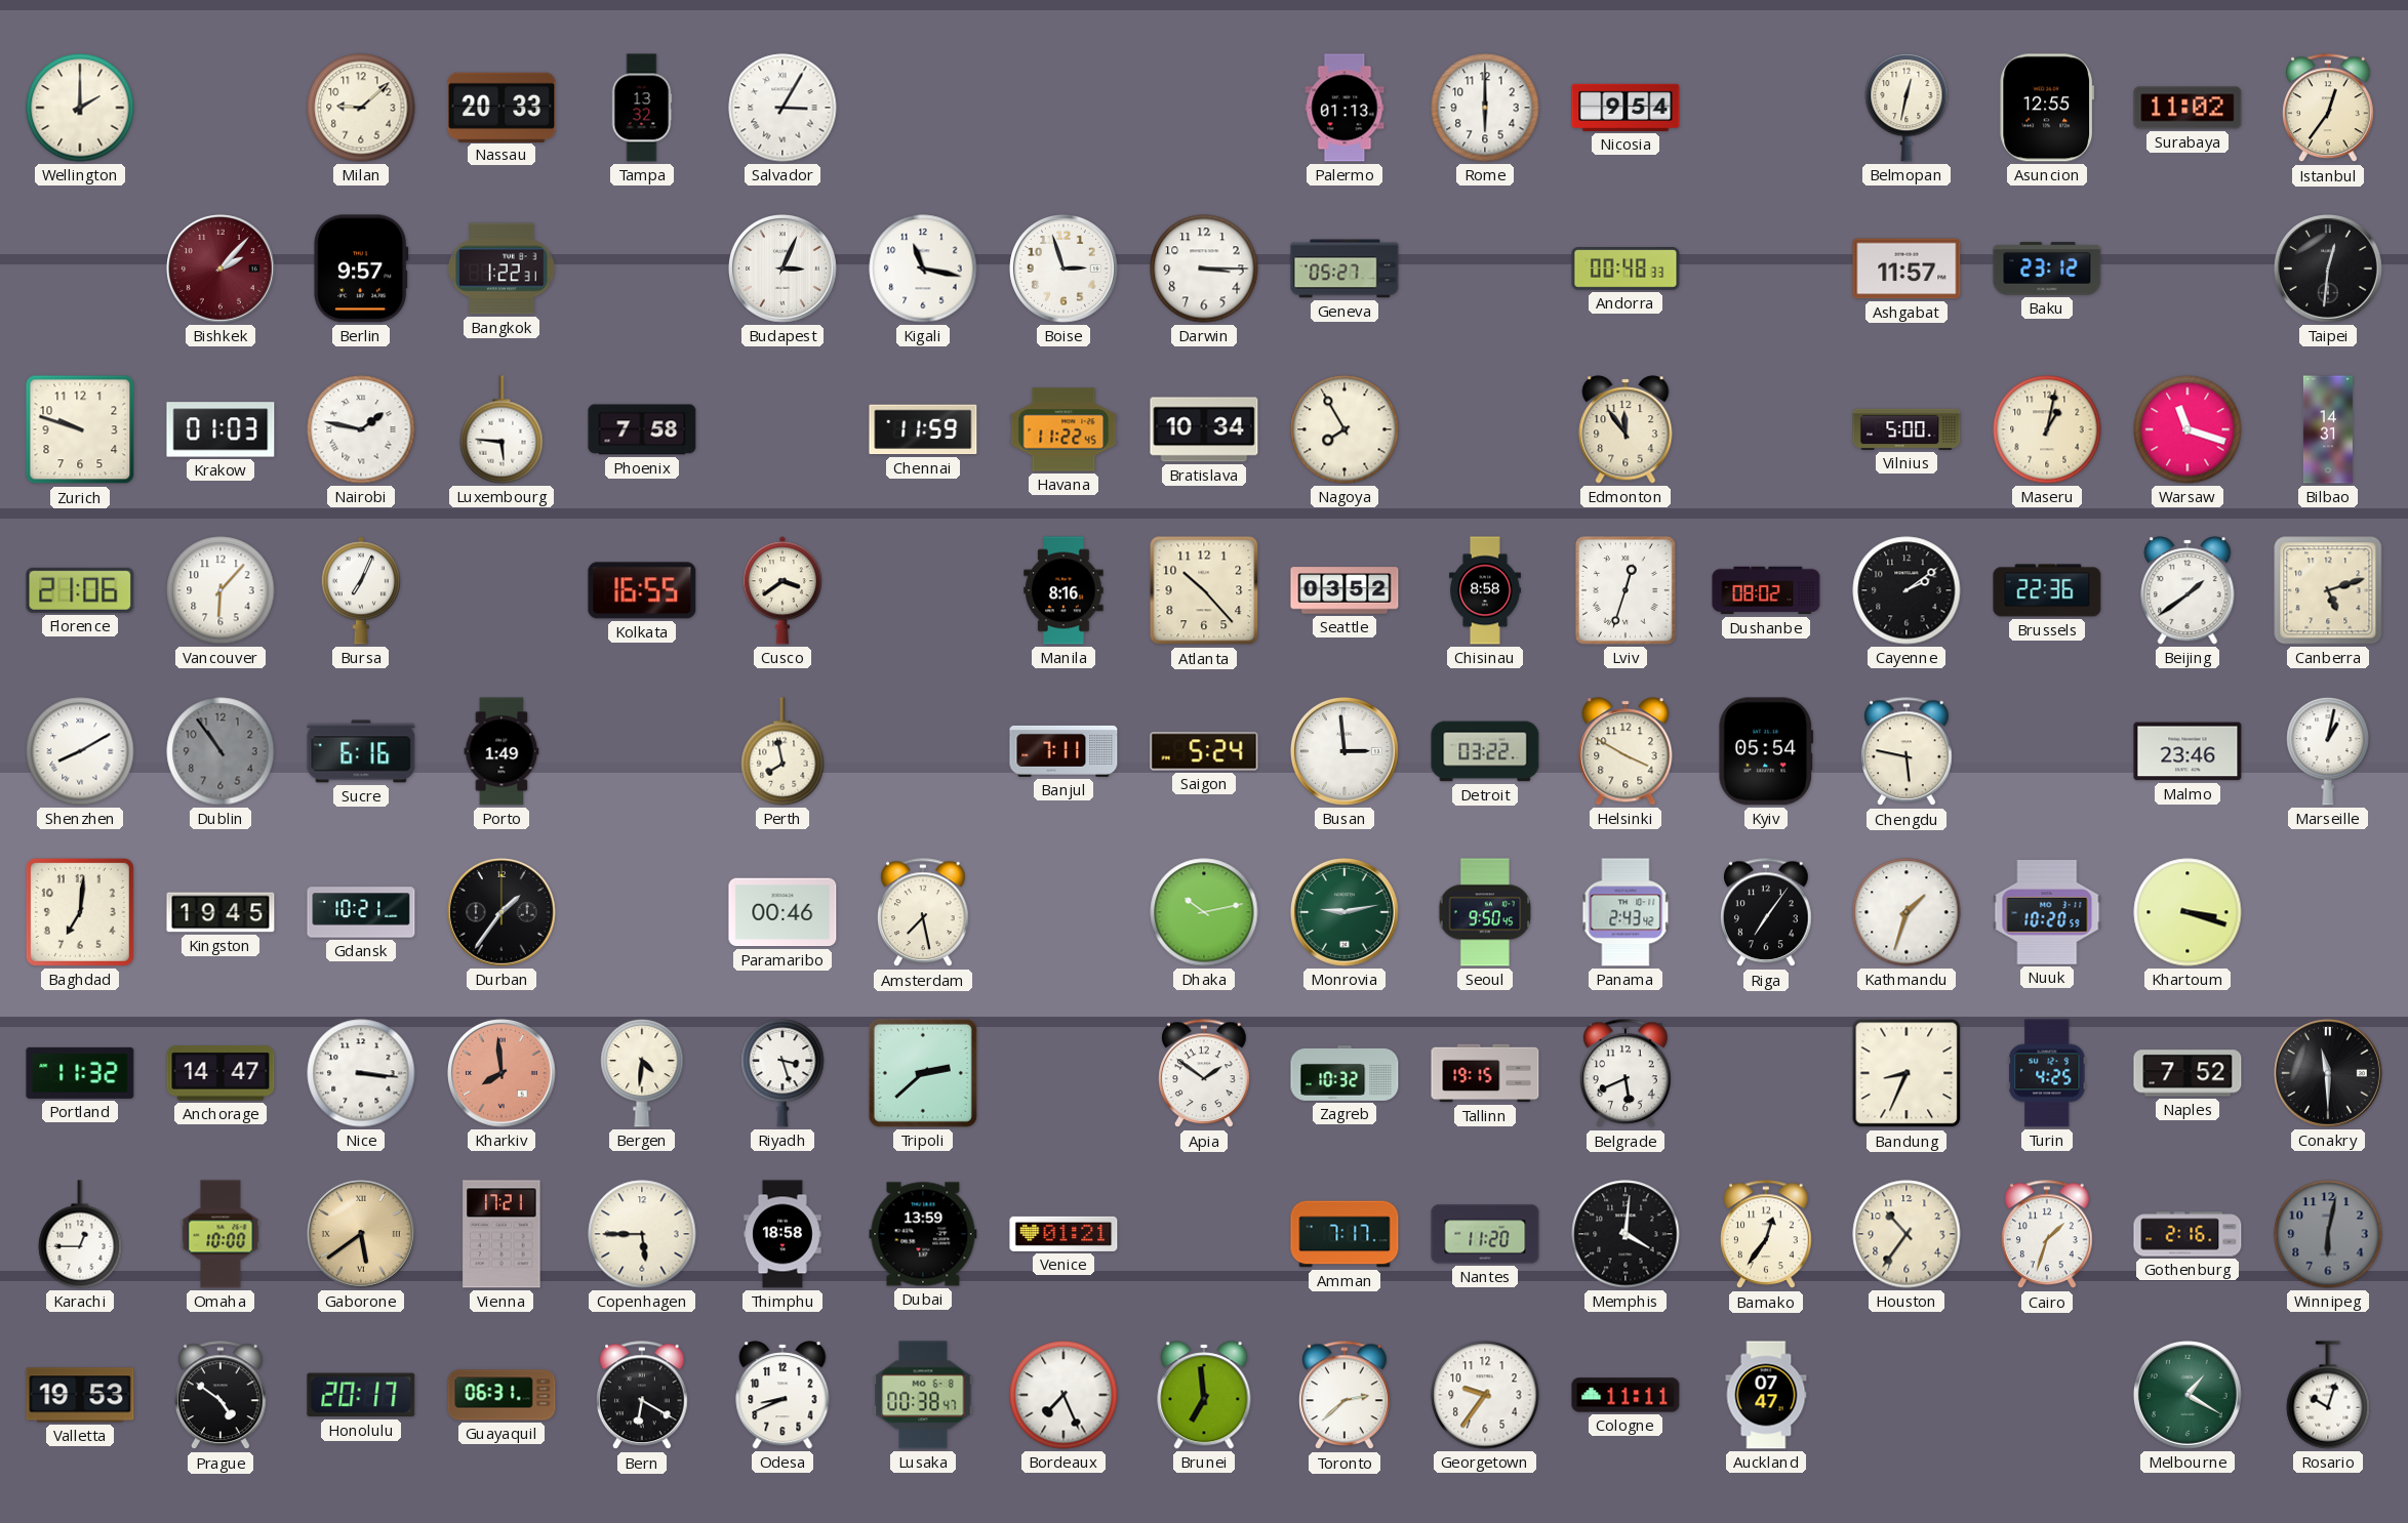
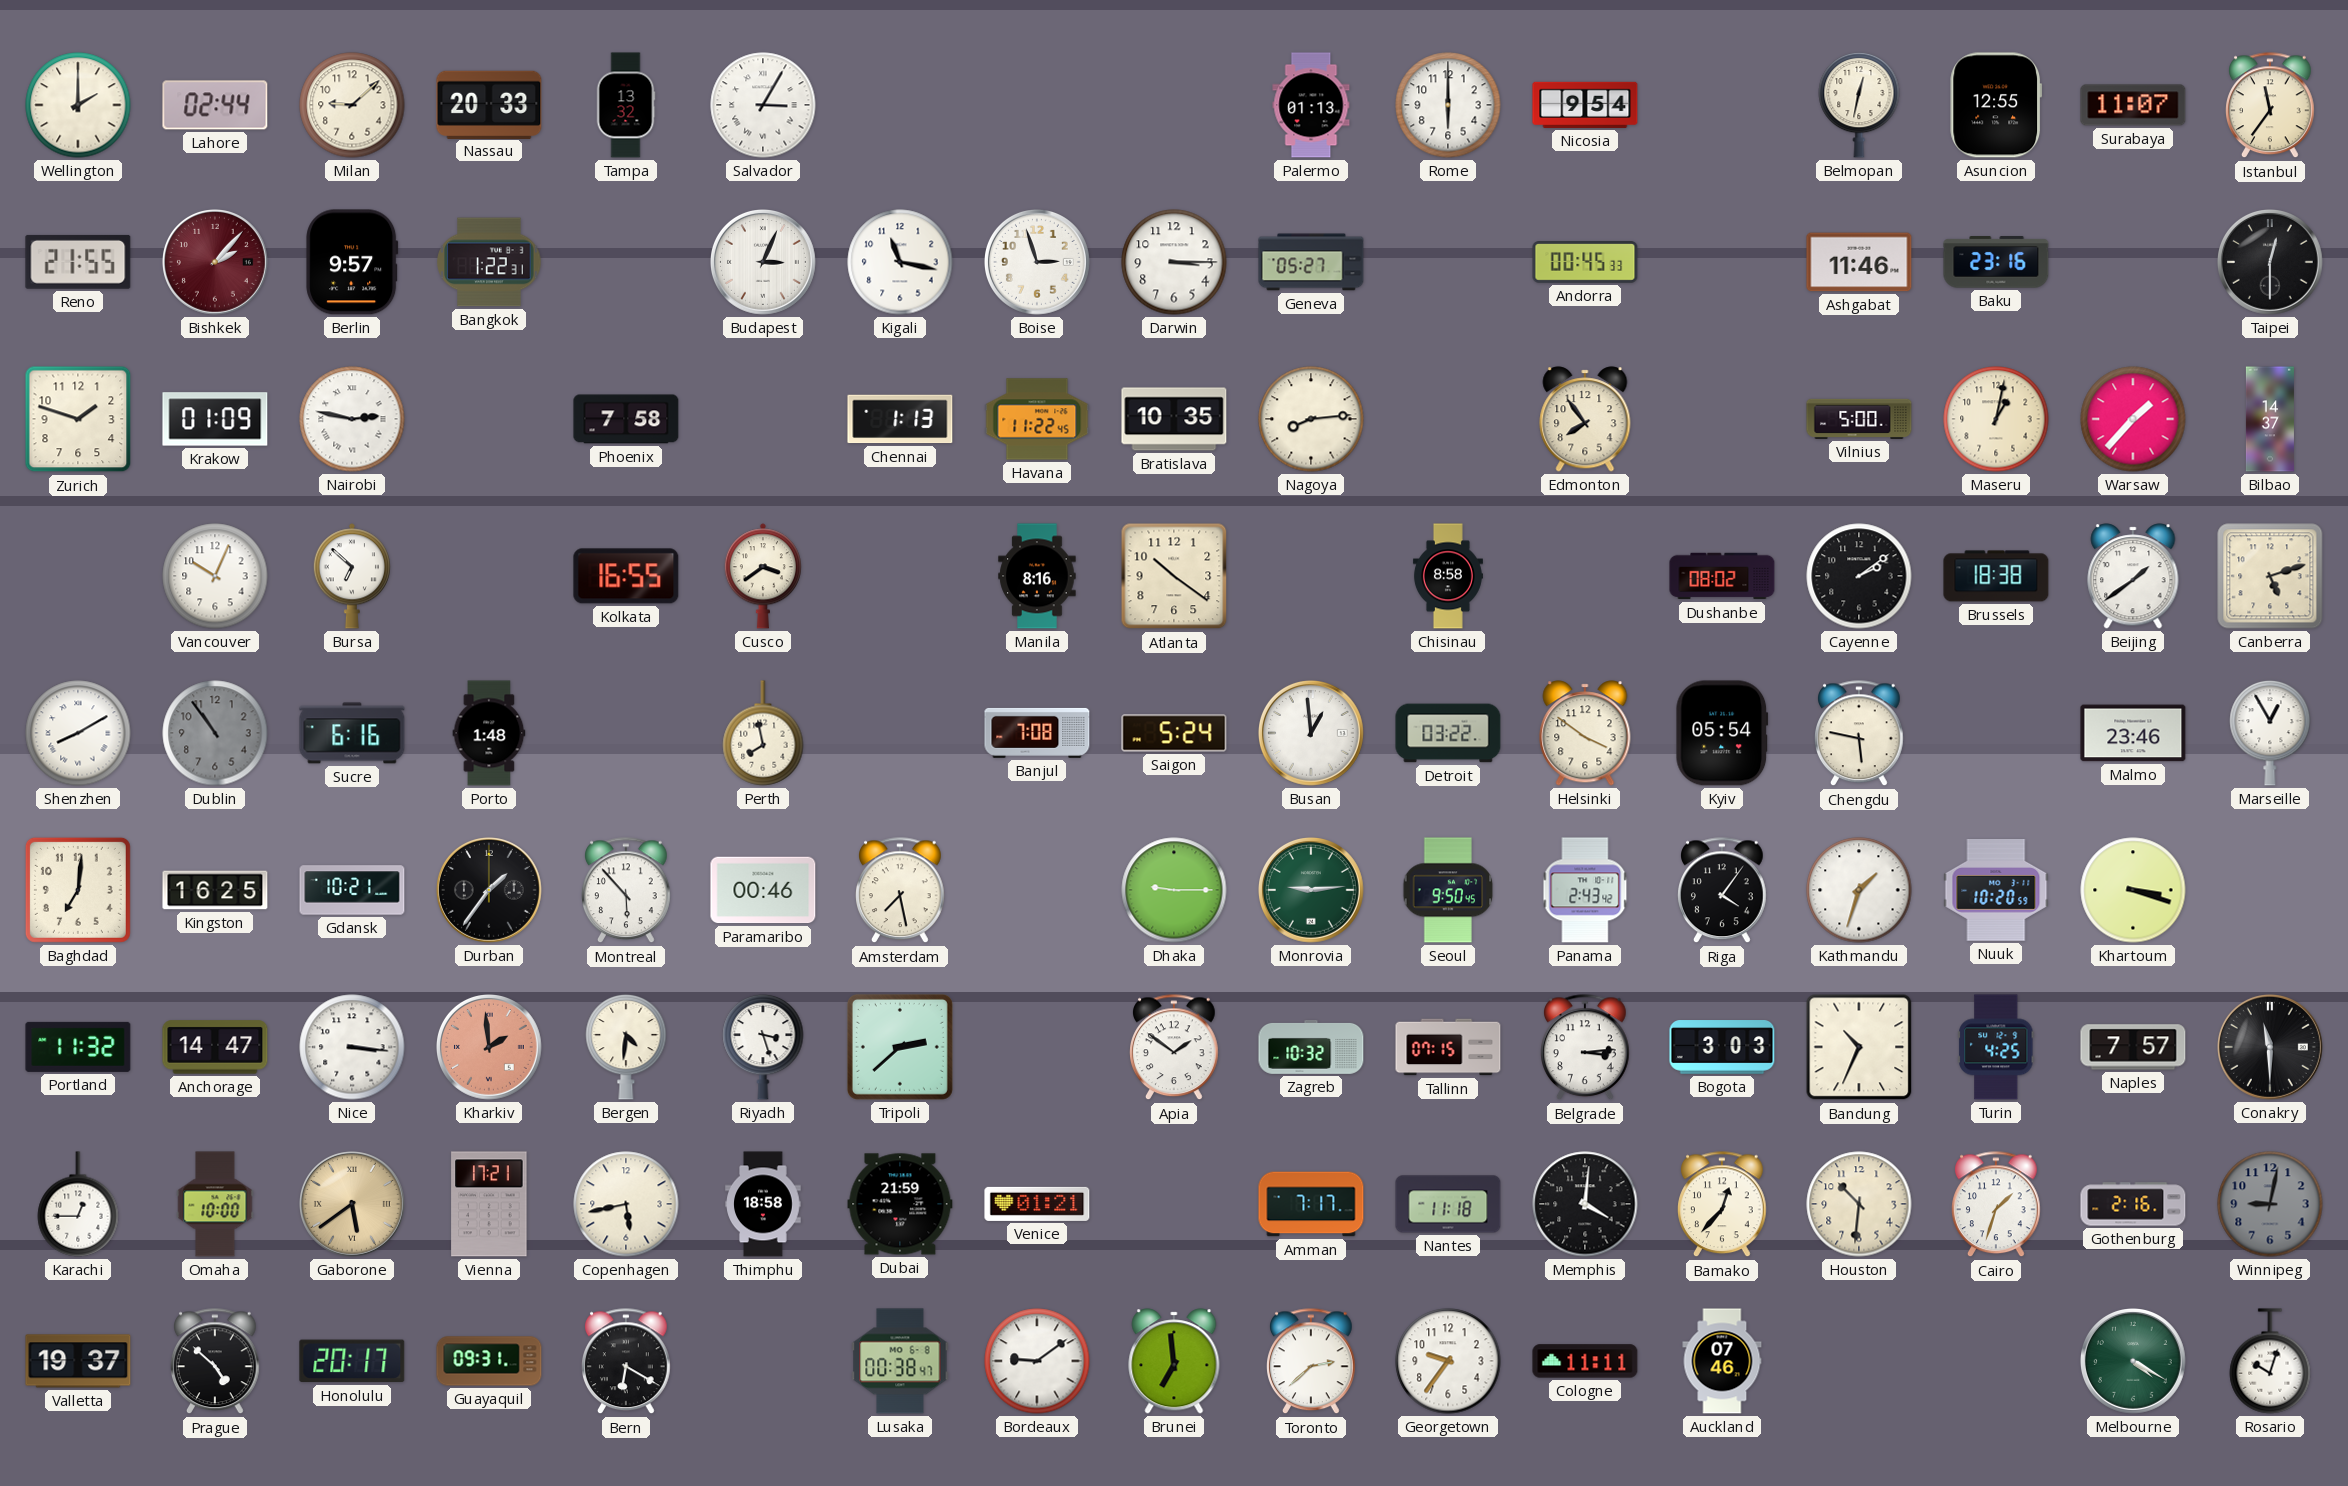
Lahore: none -> 02:44 (215, 105)
Surabaya: 11:02 -> 11:07 (2133, 105)
Istanbul: 12:36 -> 11:36 (2271, 106)
Reno: none -> 21:55 (78, 262)
Andorra: 00:48 -> 00:45 (1585, 262)
Ashgabat: 11:57 -> 11:46 (1859, 262)
Baku: 23:12 -> 23:16 (1996, 262)
Taipei: 12:31 -> 12:30 (2271, 263)
Zurich: 9:48 -> 1:48 (78, 419)
Krakow: 01:03 -> 01:09 (215, 419)
Nairobi: 1:47 -> 2:47 (352, 419)
Luxembourg: 5:46 -> none (501, 429)
Chennai: 11:59 -> 1:13 (900, 419)
Bratislava: 10:34 -> 10:35 (1174, 419)
Nagoya: 7:55 -> 8:14 (1311, 419)
Edmonton: 11:54 -> 7:54 (1585, 419)
Warsaw: 11:18 -> 1:37 (2133, 419)
Bilbao: 14:31 -> 14:37 (2270, 419)
Florence: 21:06 -> none (80, 590)
Vancouver: 6:07 -> 10:04 (215, 576)
Bursa: 7:04 -> 6:52 (352, 576)
Atlanta: 10:23 -> 10:21 (1174, 576)
Seattle: 03:52 -> none (1345, 590)
Lviv: 12:33 -> none (1626, 590)
Brussels: 22:36 -> 18:38 (1996, 576)
Porto: 1:49 -> 1:48 (489, 733)
Banjul: 7:11 -> 7:08 (1037, 733)
Busan: 2:59 -> 12:59 (1312, 734)
Helsinki: 3:50 -> 3:51 (1585, 733)
Marseille: 1:02 -> 12:55 (2270, 733)
Kingston: 19:45 -> 16:25 (215, 890)
Montreal: none -> 5:53 (627, 891)
Dhaka: 10:13 -> 9:15 (1174, 890)
Monrovia: 9:13 -> 9:14 (1312, 891)
Riga: 7:06 -> 4:06 (1723, 891)
Kharkiv: 7:59 -> 1:59 (490, 1048)
Tallinn: 19:15 -> 07:15 (1448, 1047)
Belgrade: 5:41 -> 3:14 (1586, 1048)
Bogota: none -> 3:03 (1722, 1047)
Bandung: 8:34 -> 10:34 (1859, 1047)
Naples: 7:52 -> 7:57 (2133, 1047)
Copenhagen: 5:45 -> 5:43 (626, 1204)
Dubai: 13:59 -> 21:59 (900, 1204)
Nantes: 11:20 -> 11:18 (1448, 1204)
Bamako: 12:36 -> 12:37 (1723, 1205)
Houston: 10:36 -> 10:31 (1859, 1204)
Winnipeg: 6:02 -> 9:02 (2270, 1204)
Valletta: 19:53 -> 19:37 (78, 1361)
Prague: 4:51 -> 4:52 (216, 1362)
Guayaquil: 06:31 -> 09:31 (489, 1361)
Odesa: 8:41 -> none (782, 1395)
Bordeaux: 7:26 -> 9:09 (1037, 1361)
Auckland: 07:47 -> 07:46 (1722, 1361)
Melbourne: 1:20 -> 4:20 (2134, 1362)
